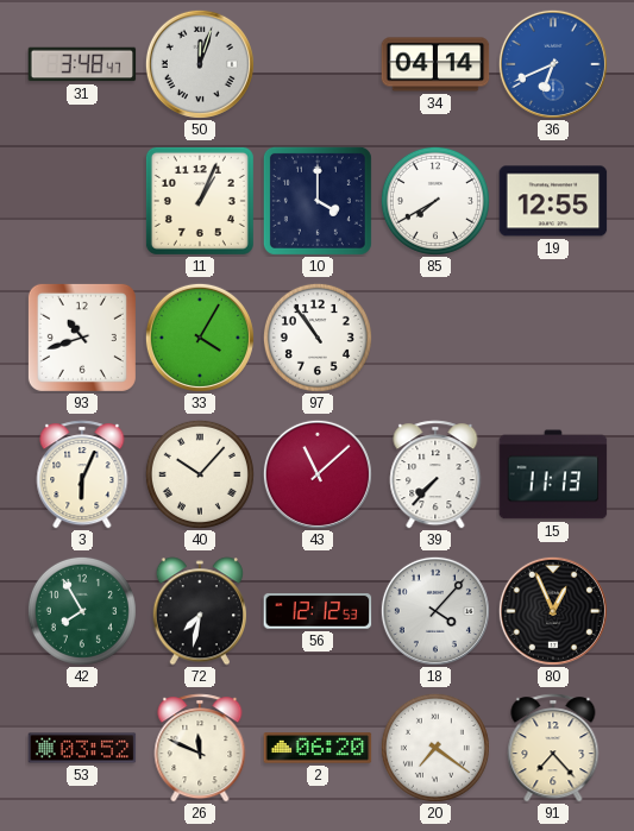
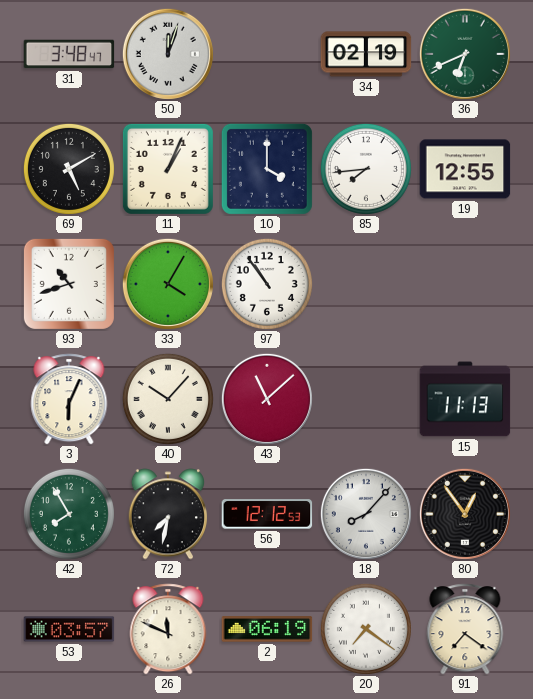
34: 04:14 -> 02:19 (366, 54)
36 dial: blue -> green (465, 54)
69: none -> 5:10 (69, 169)
85: 7:40 -> 7:44 (366, 169)
39: 7:37 -> none (435, 474)
18: 4:07 -> 8:07 (366, 514)
80: 12:56 -> 12:54 (465, 514)
53: 03:52 -> 03:57 (69, 629)
2: 06:20 -> 06:19 (267, 629)
91: 7:23 -> 7:21 (465, 629)
